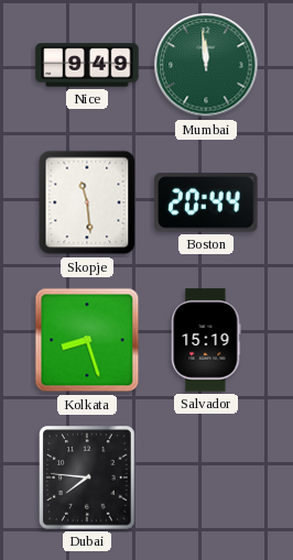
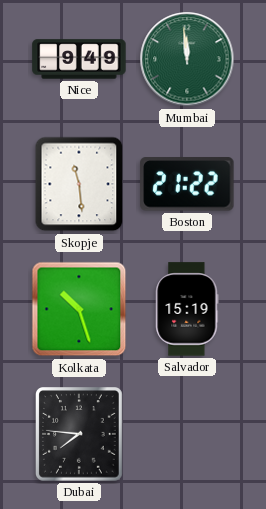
Boston: 20:44 -> 21:22 (187, 184)
Kolkata: 8:27 -> 10:27 (79, 309)
